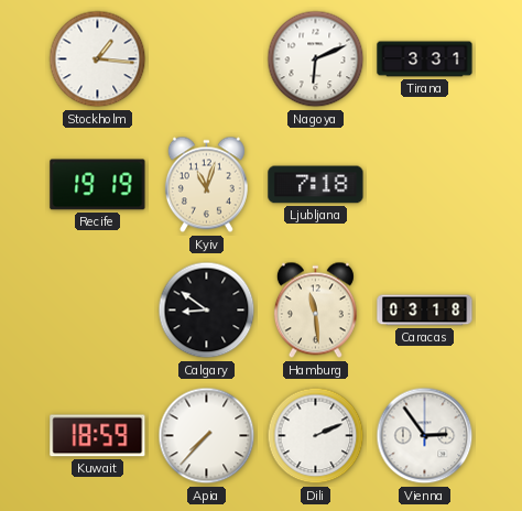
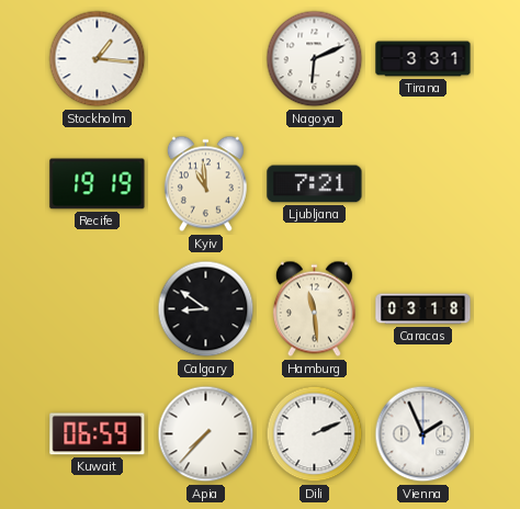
Kyiv: 11:03 -> 10:59 (205, 184)
Ljubljana: 7:18 -> 7:21 (315, 184)
Kuwait: 18:59 -> 06:59 (98, 434)
Vienna: 2:54 -> 1:56 (423, 434)
